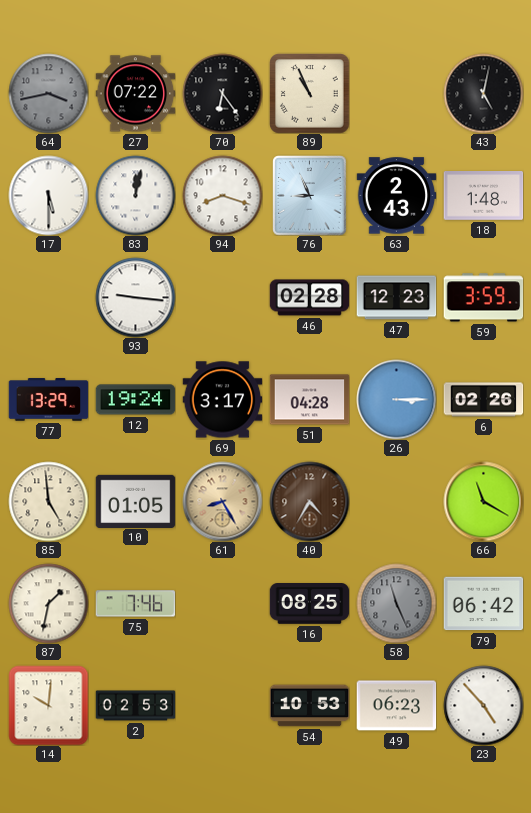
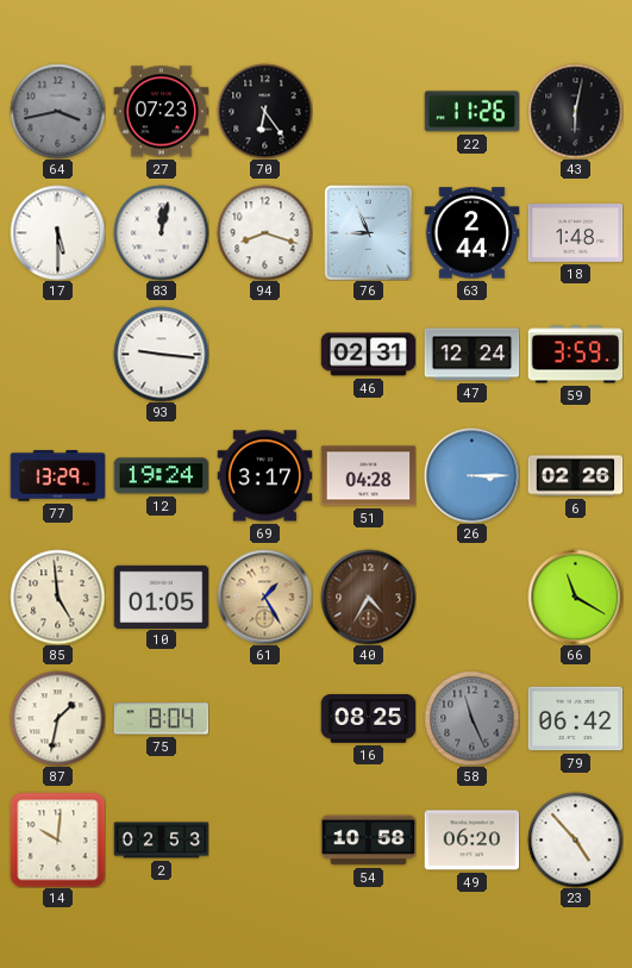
27: 07:22 -> 07:23 (161, 112)
89: 10:56 -> none (309, 93)
22: none -> 11:26 (471, 112)
43: 5:02 -> 6:02 (575, 111)
63: 2:43 -> 2:44 (471, 233)
46: 02:28 -> 02:31 (368, 355)
47: 12:23 -> 12:24 (471, 355)
61: 8:25 -> 1:25 (264, 597)
75: 7:46 -> 8:04 (161, 719)
54: 10:53 -> 10:58 (368, 841)
49: 06:23 -> 06:20 (471, 841)
